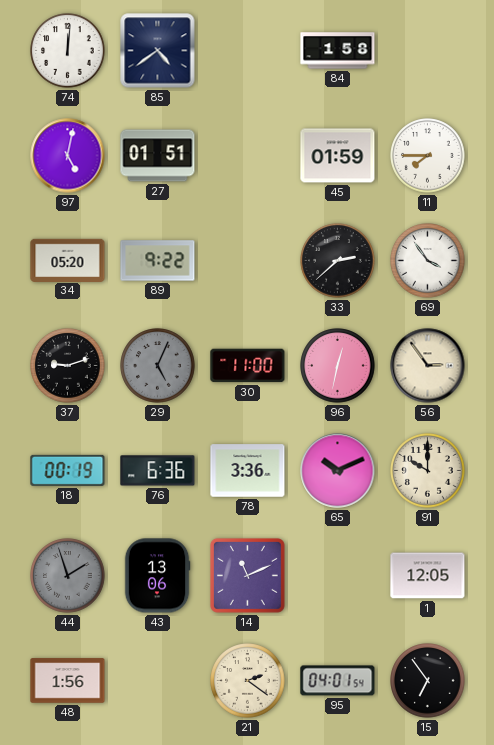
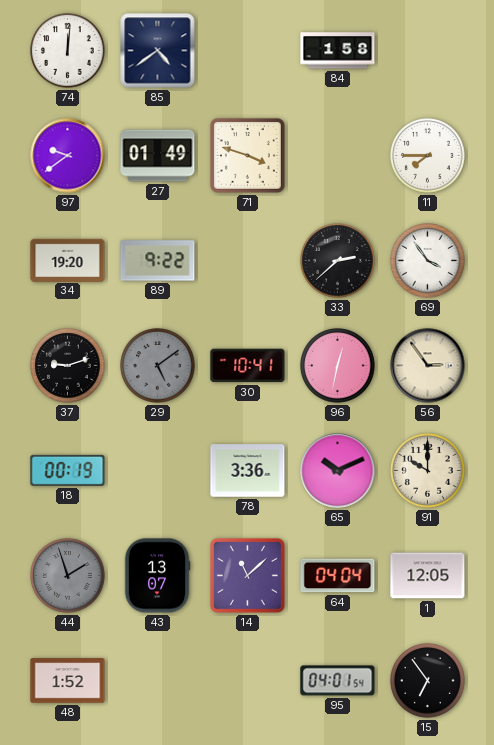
97: 5:02 -> 9:39 (68, 156)
27: 01:51 -> 01:49 (158, 156)
71: none -> 3:48 (247, 155)
45: 01:59 -> none (338, 156)
34: 05:20 -> 19:20 (68, 260)
29: 5:04 -> 5:09 (158, 366)
30: 11:00 -> 10:41 (248, 366)
76: 6:36 -> none (158, 471)
43: 13:06 -> 13:07 (157, 576)
14: 11:11 -> 11:08 (247, 575)
64: none -> 04:04 (338, 576)
48: 1:56 -> 1:52 (68, 681)
21: 2:21 -> none (248, 681)
